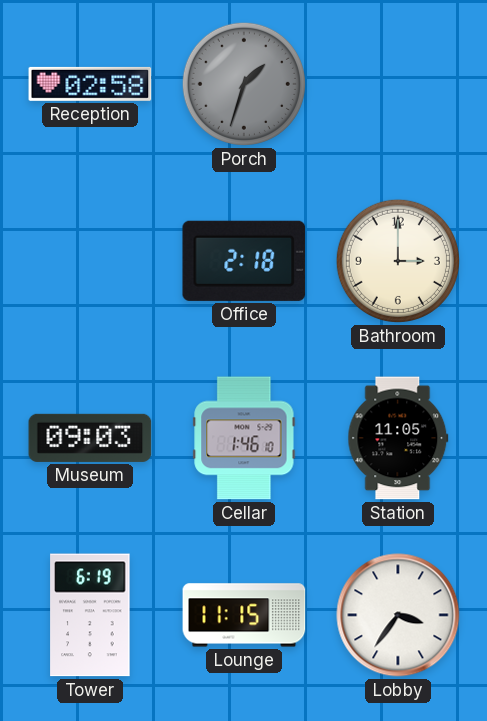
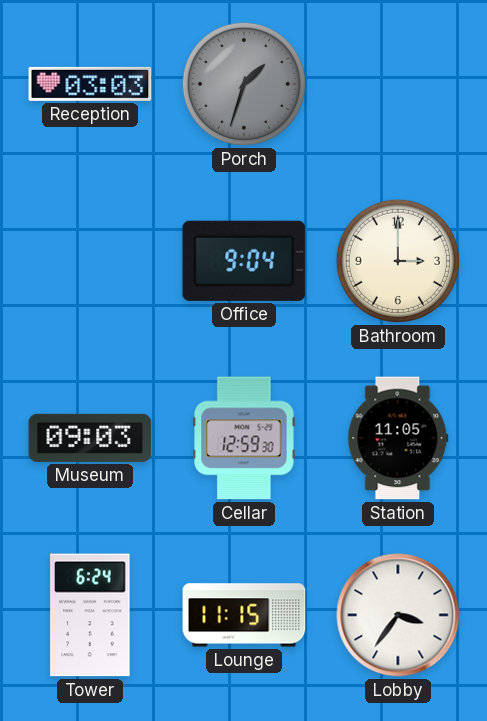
Reception: 02:58 -> 03:03 (90, 84)
Office: 2:18 -> 9:04 (244, 261)
Cellar: 1:46 -> 12:59 (244, 438)
Tower: 6:19 -> 6:24 (90, 615)
